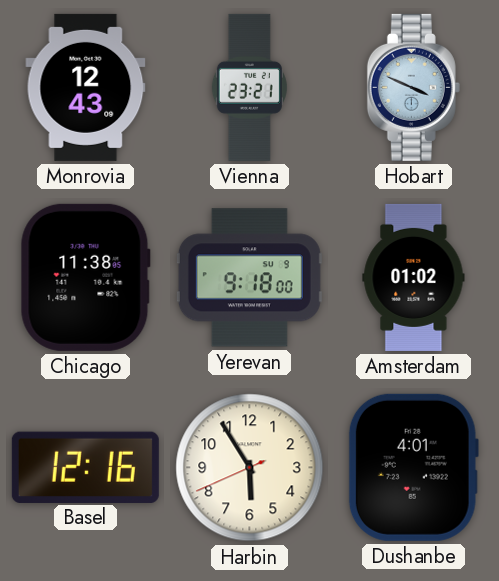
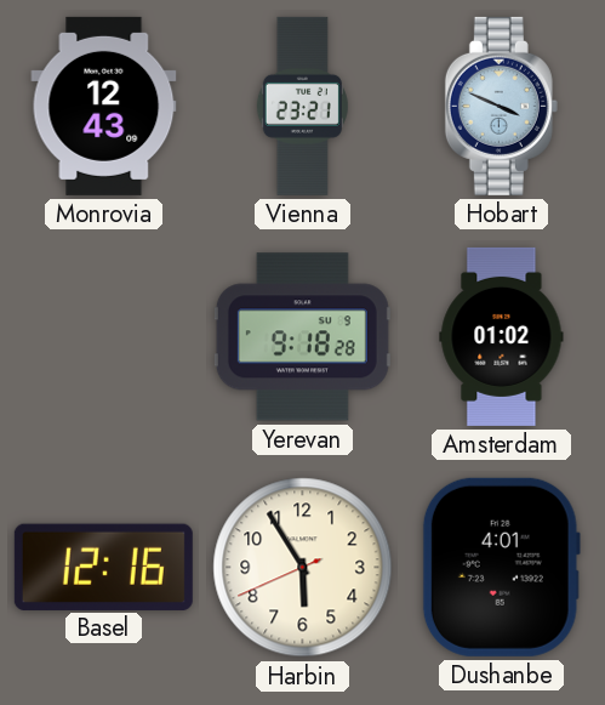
Chicago: 11:38 -> none (85, 277)
Yerevan: 9:18:00 -> 9:18:28 (302, 337)
